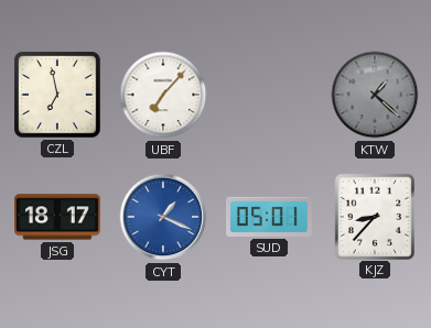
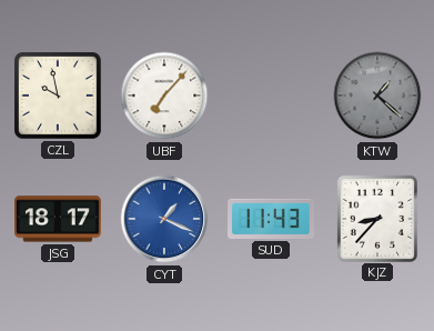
CZL: 6:58 -> 9:58 (59, 97)
SUD: 05:01 -> 11:43 (271, 219)
